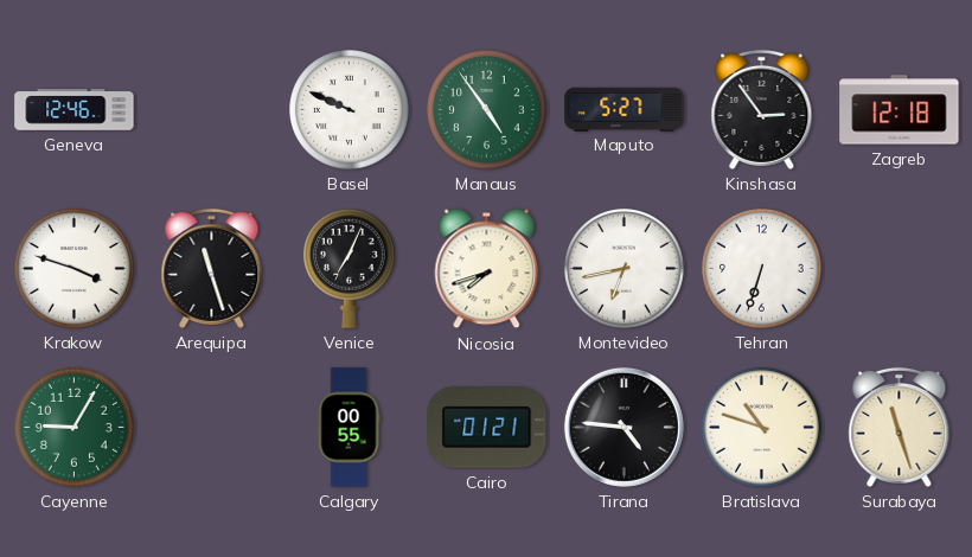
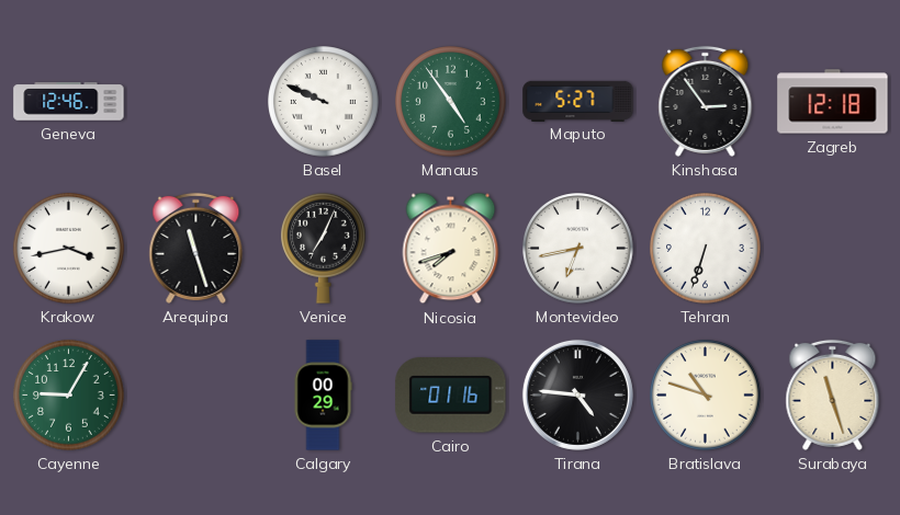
Krakow: 3:48 -> 3:43 (69, 249)
Calgary: 00:55 -> 00:29 (323, 396)
Cairo: 01:21 -> 01:16 (451, 396)
